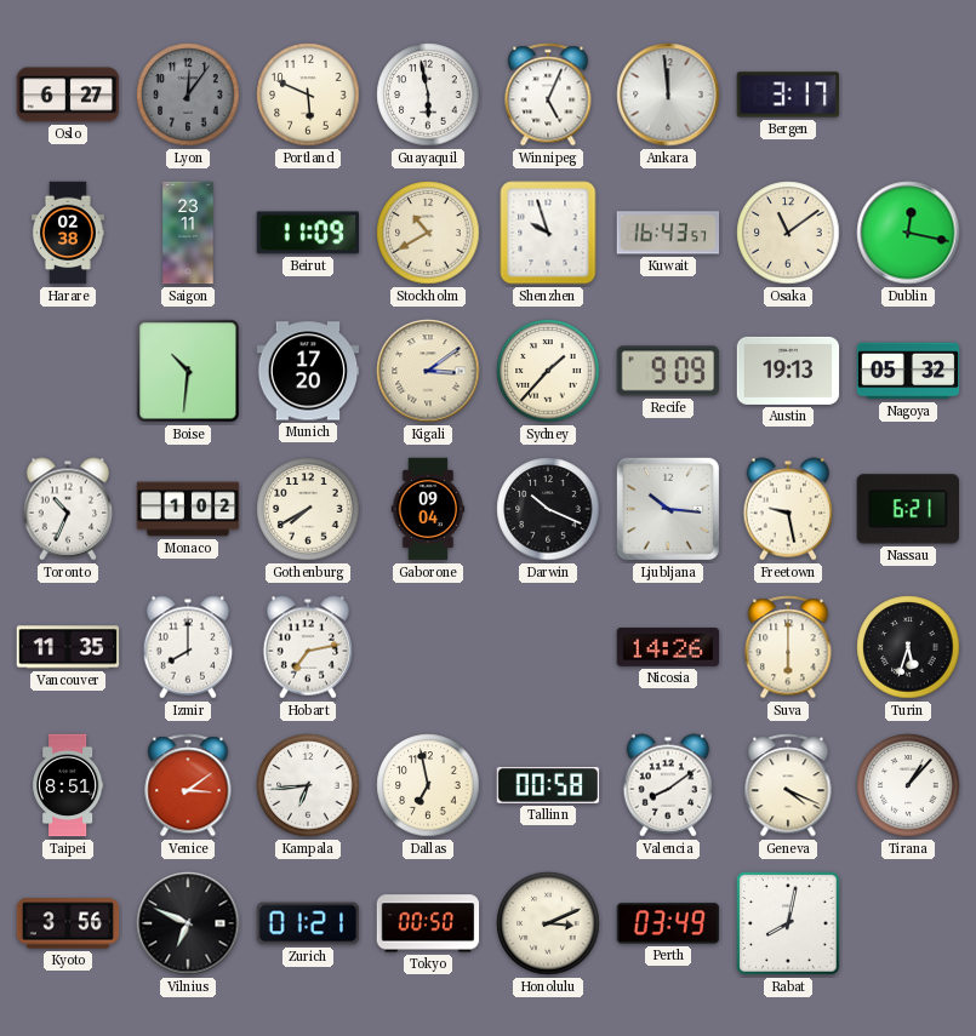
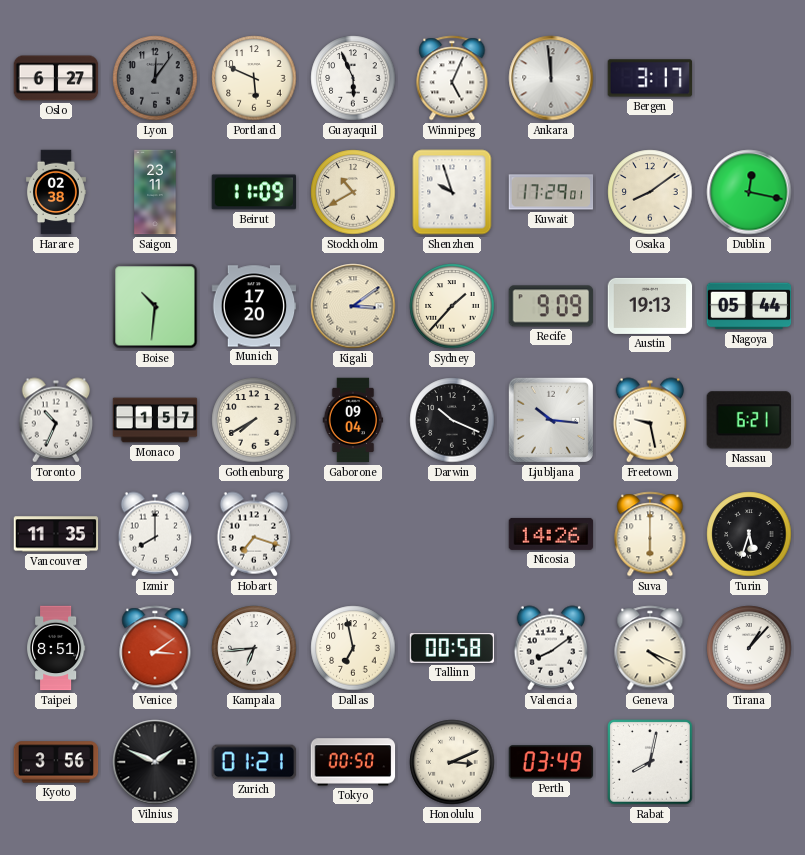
Guayaquil: 5:58 -> 5:56 (353, 78)
Kuwait: 16:43 -> 17:29 (551, 192)
Osaka: 11:09 -> 8:09 (650, 192)
Nagoya: 05:32 -> 05:44 (749, 306)
Monaco: 1:02 -> 1:57 (155, 420)
Hobart: 7:13 -> 7:18 (254, 534)
Vilnius: 6:49 -> 1:49 (155, 762)
